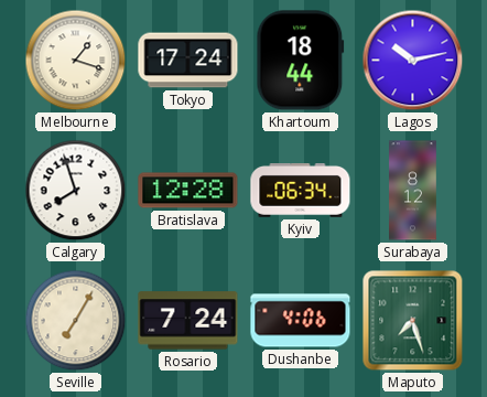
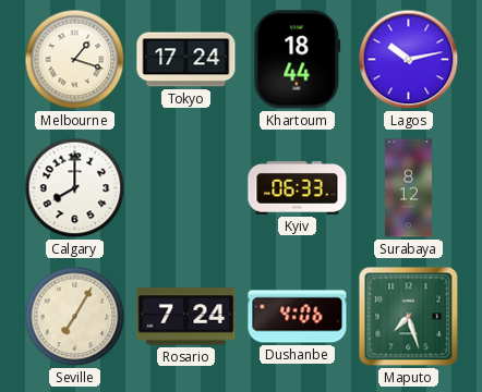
Calgary: 7:57 -> 8:00 (75, 188)
Bratislava: 12:28 -> none (188, 191)
Kyiv: 06:34 -> 06:33 (298, 188)
